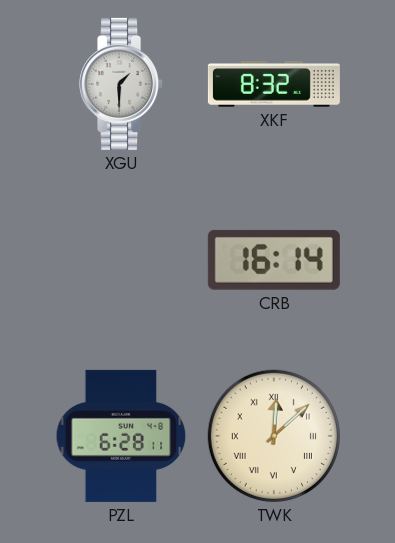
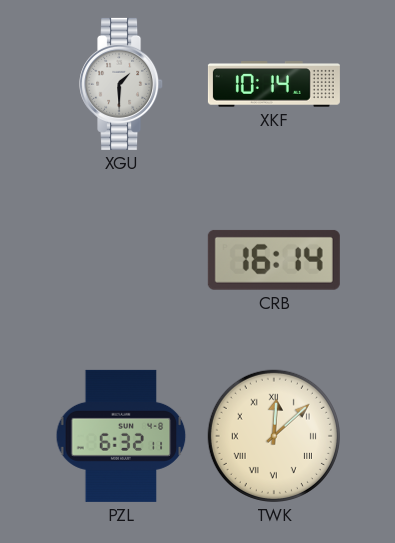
XKF: 8:32 -> 10:14 (274, 84)
PZL: 6:28 -> 6:32 (121, 436)
